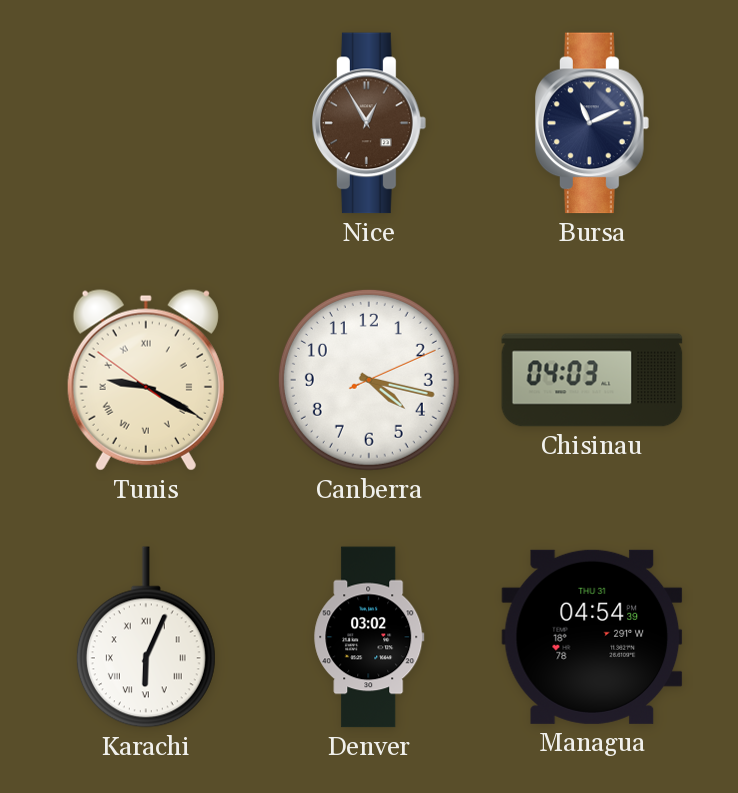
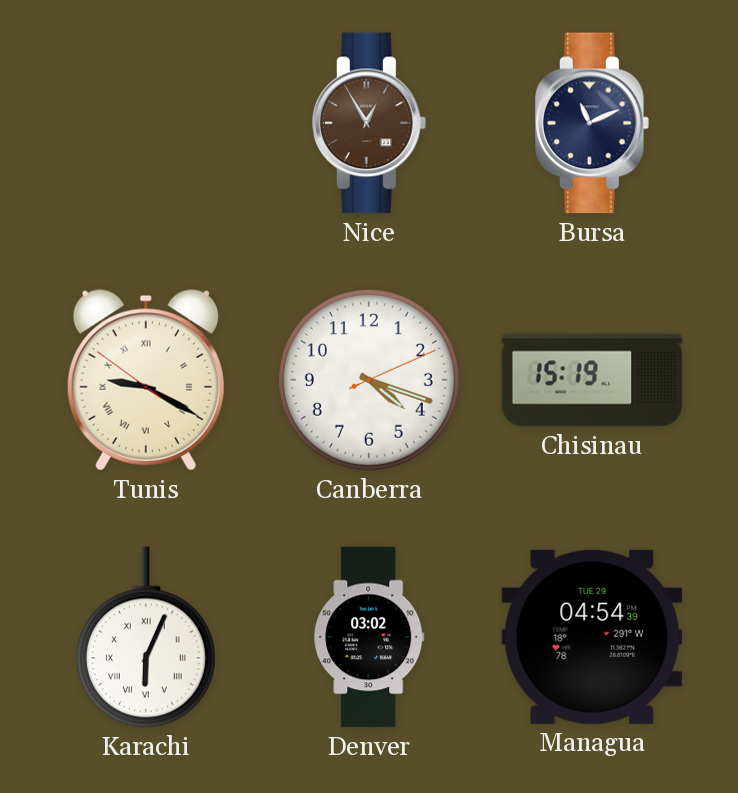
Canberra: 4:17 -> 4:18 (369, 380)
Chisinau: 04:03 -> 15:19 (592, 380)
Managua date: THU 31 -> TUE 29 (592, 637)
